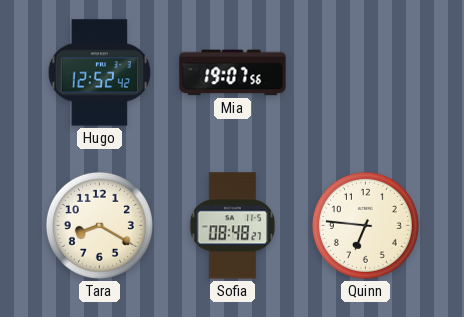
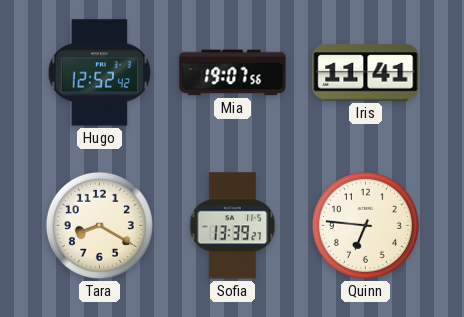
Iris: none -> 11:41 (366, 73)
Sofia: 08:48 -> 13:39 (233, 226)
